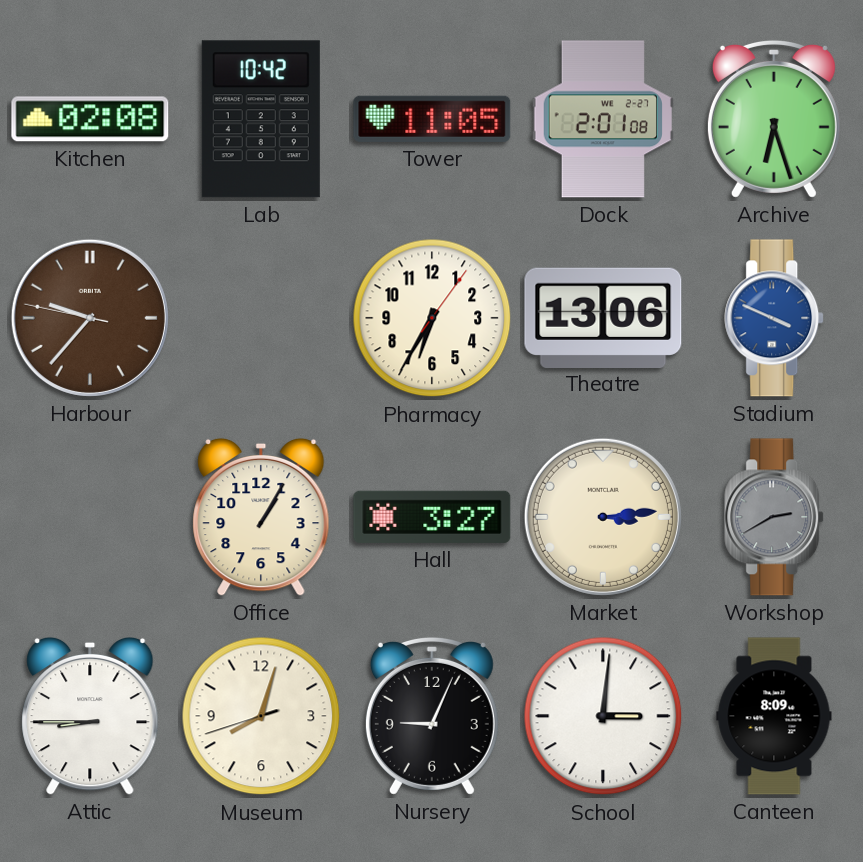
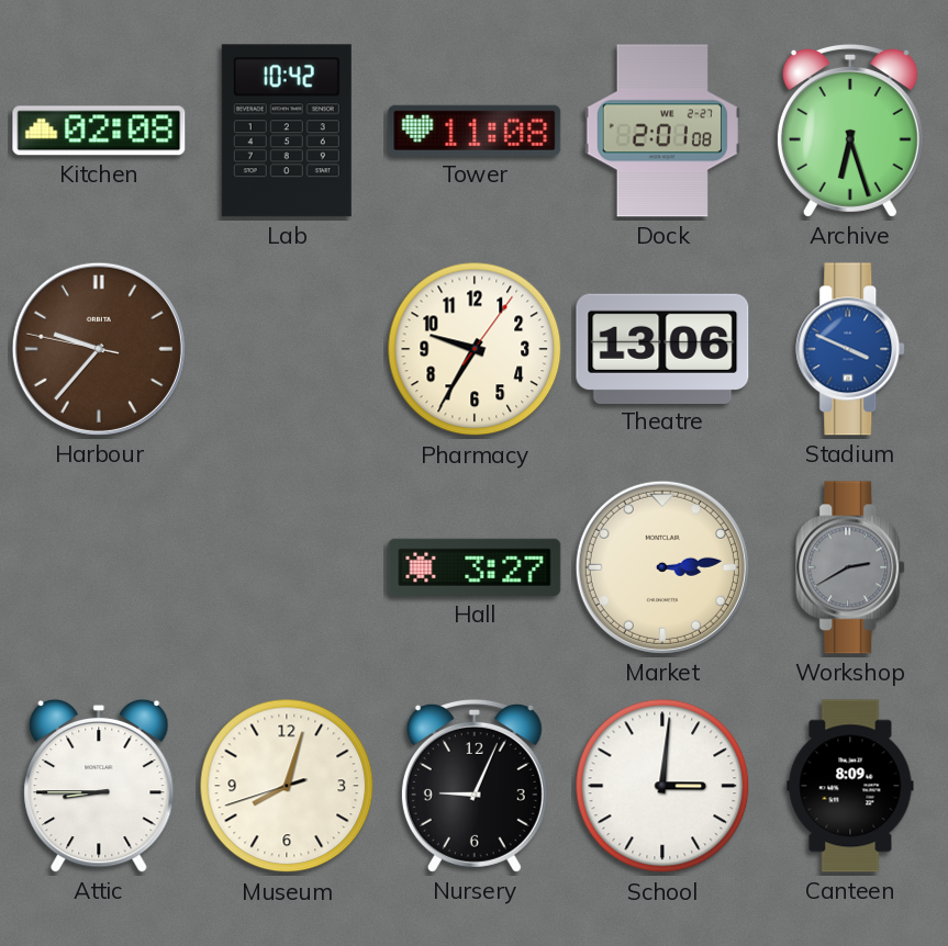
Tower: 11:05 -> 11:08 (475, 131)
Pharmacy: 6:35 -> 9:35 (475, 349)
Office: 1:05 -> none (261, 517)
